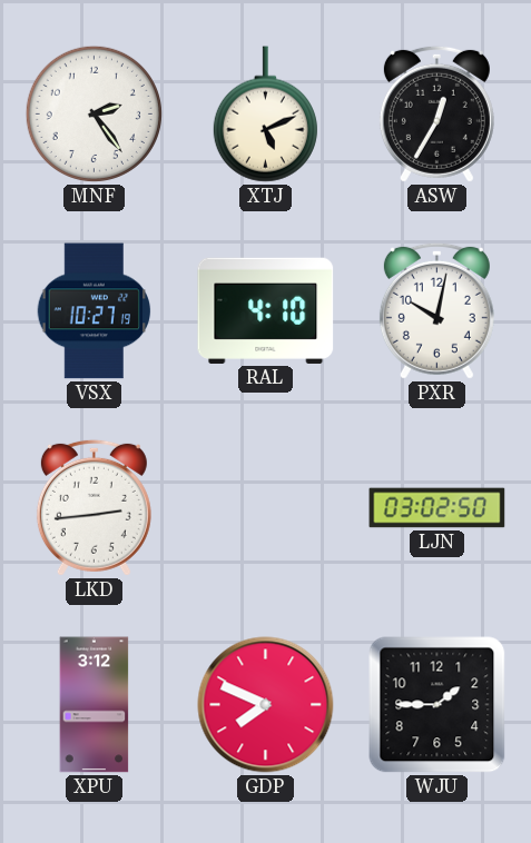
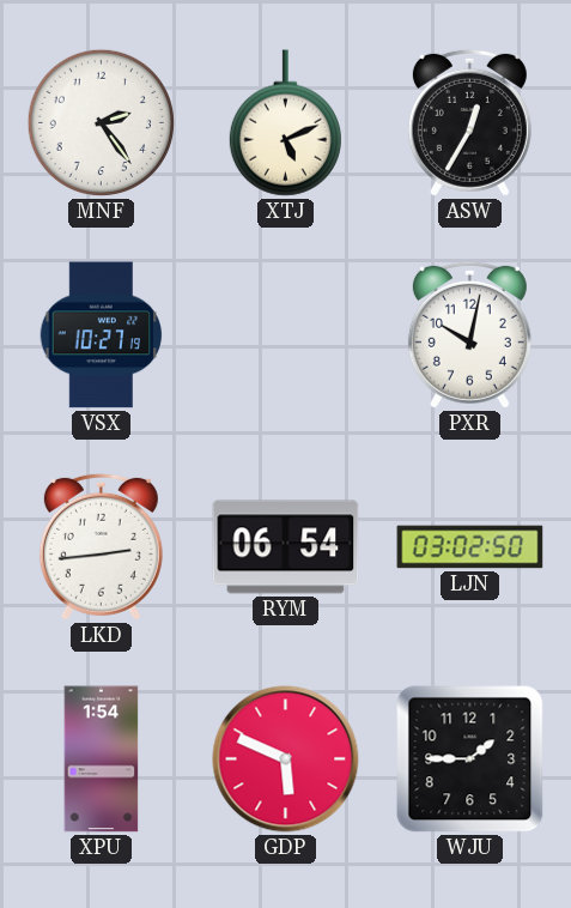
RAL: 4:10 -> none (266, 310)
RYM: none -> 06:54 (286, 547)
XPU: 3:12 -> 1:54 (102, 759)
GDP: 7:49 -> 5:49 (286, 759)
